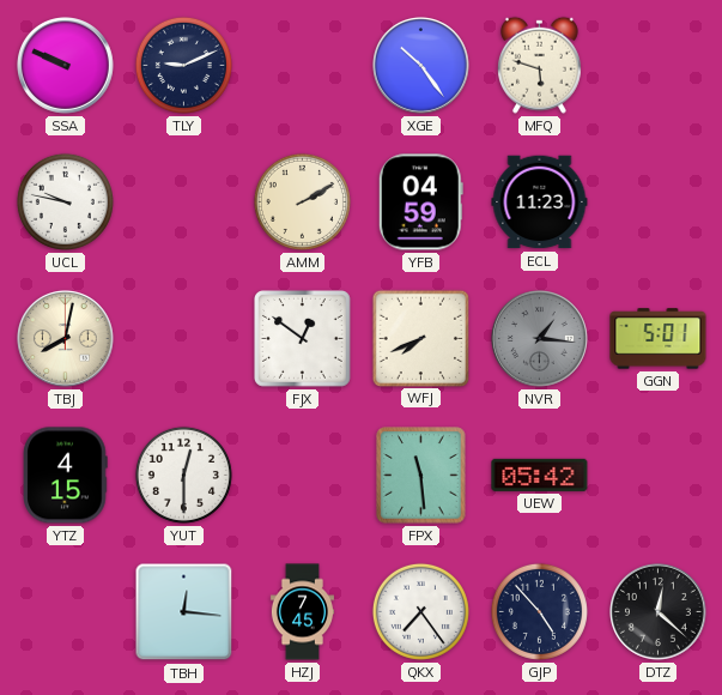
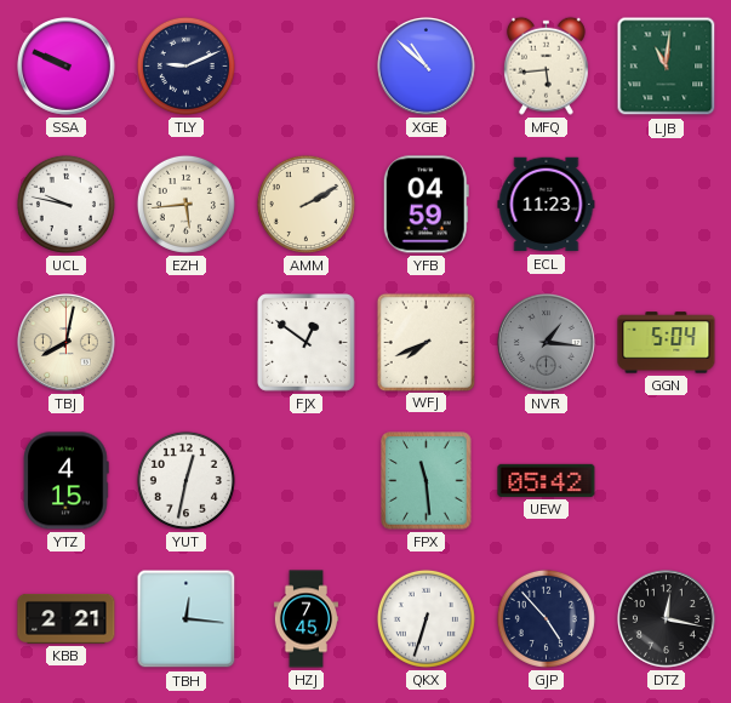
XGE: 10:24 -> 10:52 (427, 67)
MFQ: 5:48 -> 5:44 (546, 65)
LJB: none -> 11:01 (667, 67)
EZH: none -> 5:44 (185, 204)
GGN: 5:01 -> 5:04 (667, 343)
YUT: 12:30 -> 12:32 (185, 480)
KBB: none -> 2:21 (67, 618)
QKX: 7:24 -> 6:33 (426, 618)
DTZ: 12:22 -> 12:17 (667, 619)
